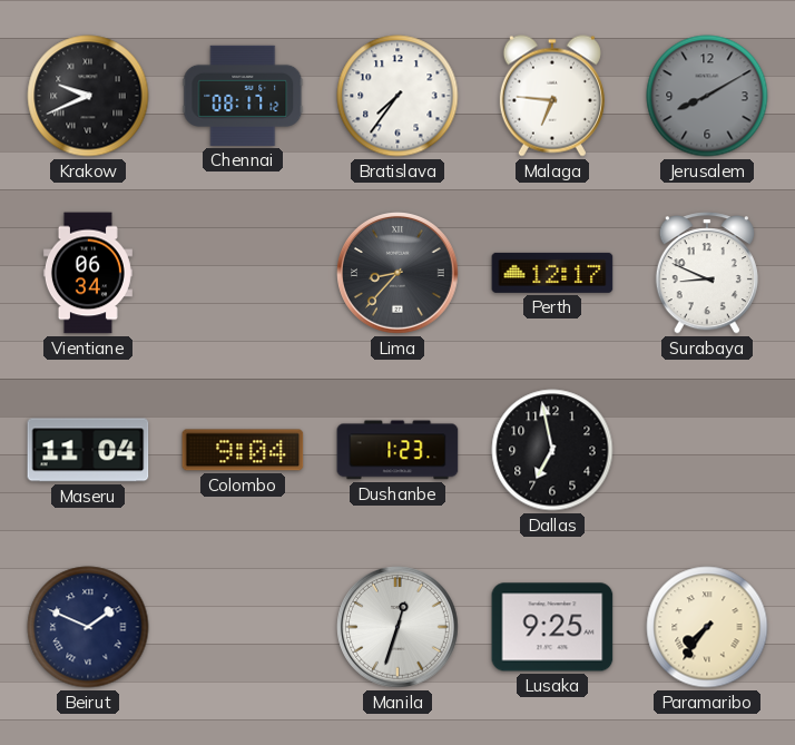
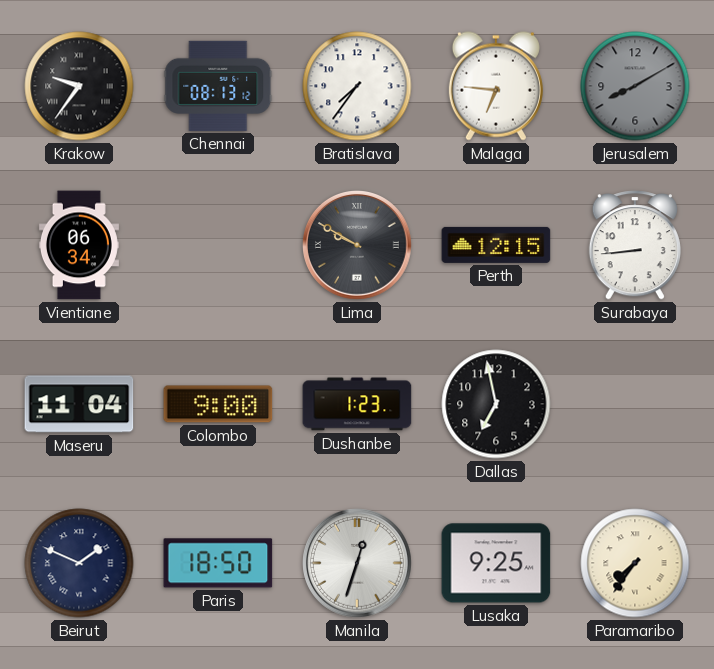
Krakow: 9:41 -> 9:36 (79, 86)
Chennai: 08:17 -> 08:13 (218, 86)
Lima: 8:37 -> 9:50 (358, 246)
Perth: 12:17 -> 12:15 (496, 245)
Surabaya: 8:49 -> 8:44 (635, 245)
Colombo: 9:04 -> 9:00 (218, 404)
Paris: none -> 18:50 (218, 563)
